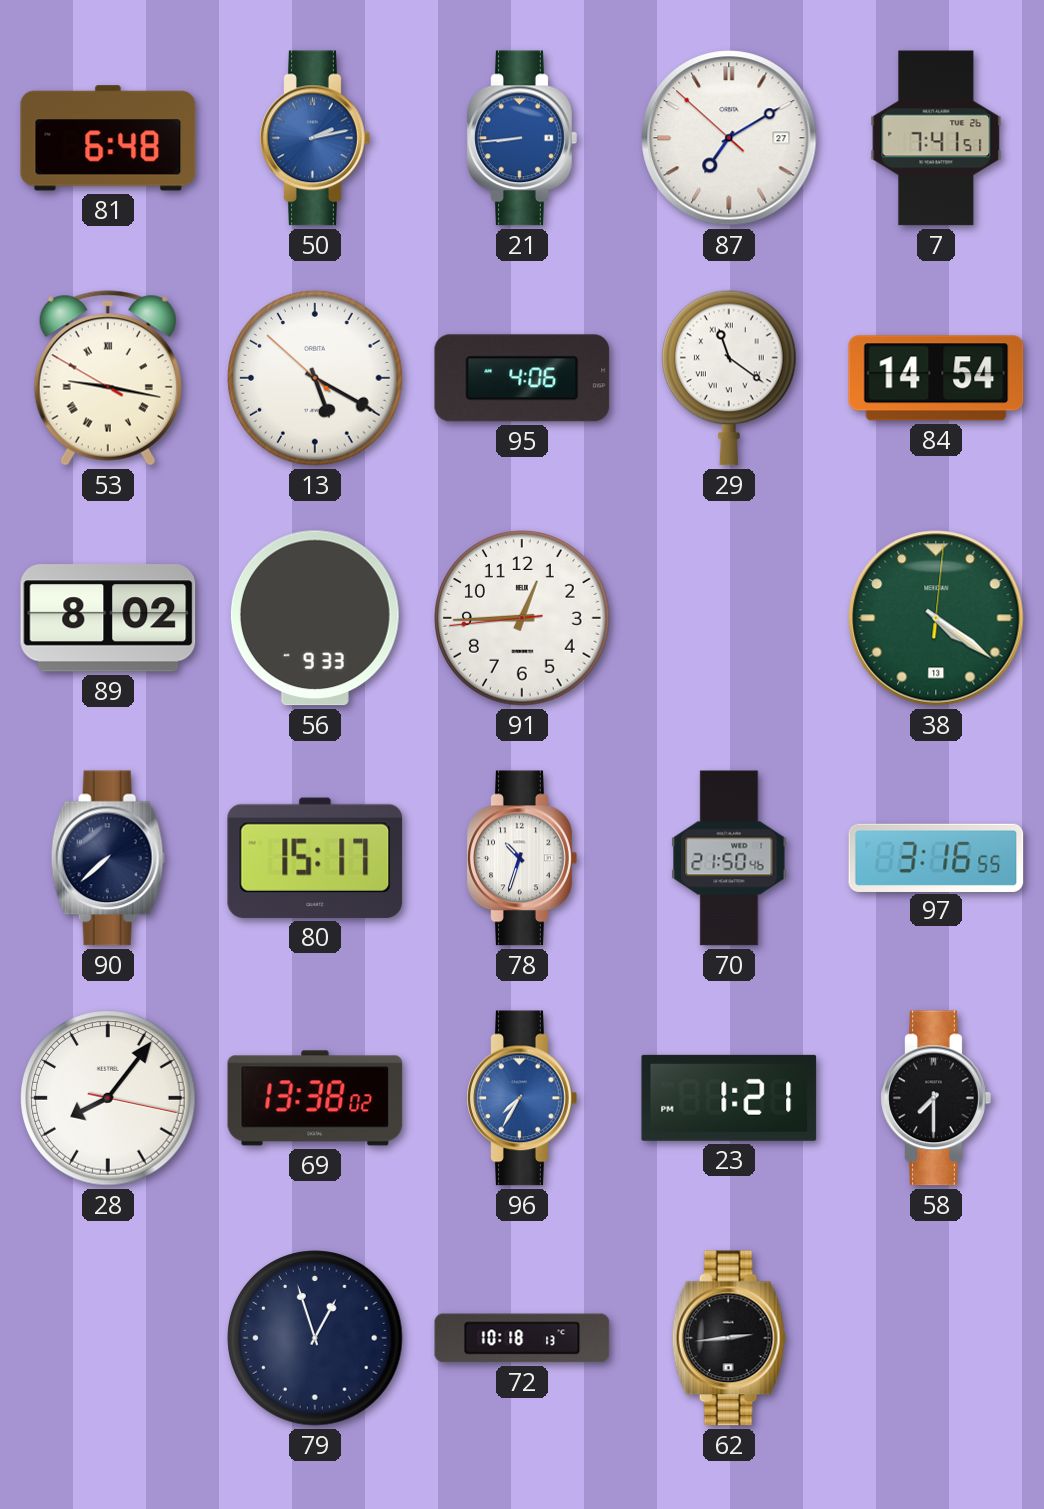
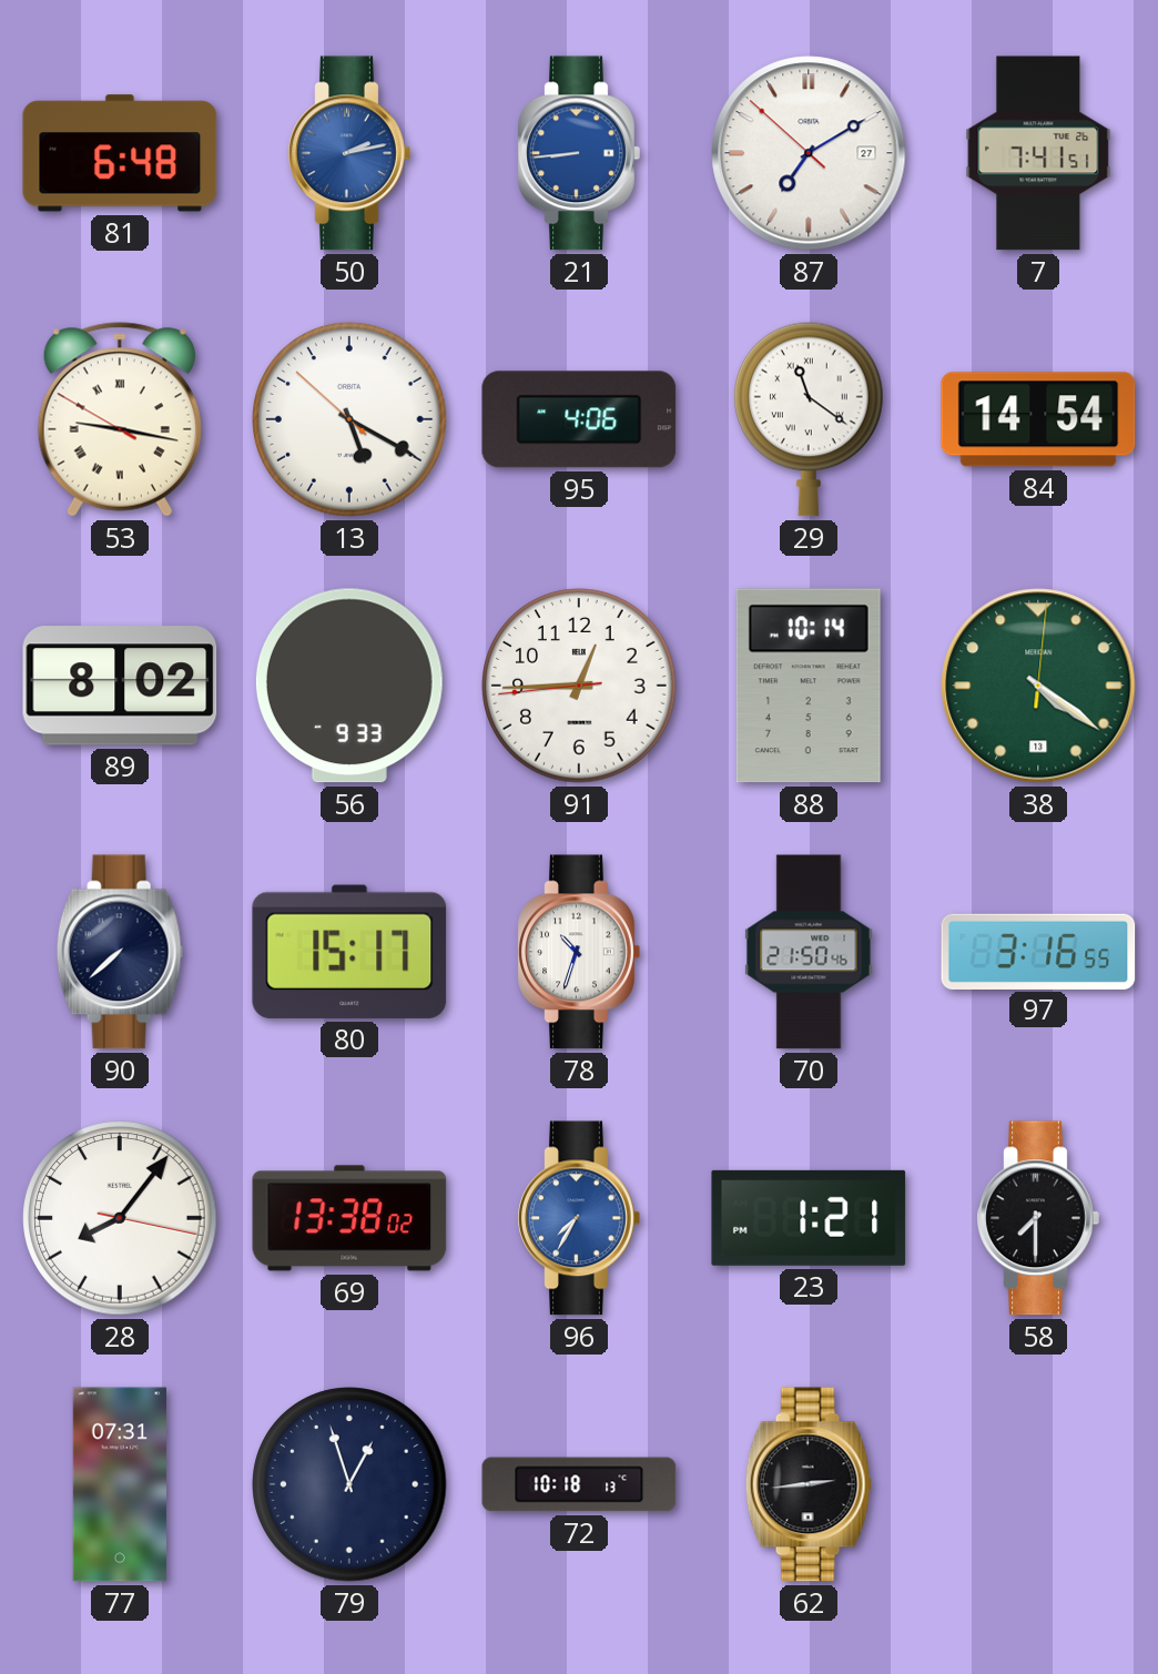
88: none -> 10:14 (809, 686)
77: none -> 07:31 (120, 1484)
